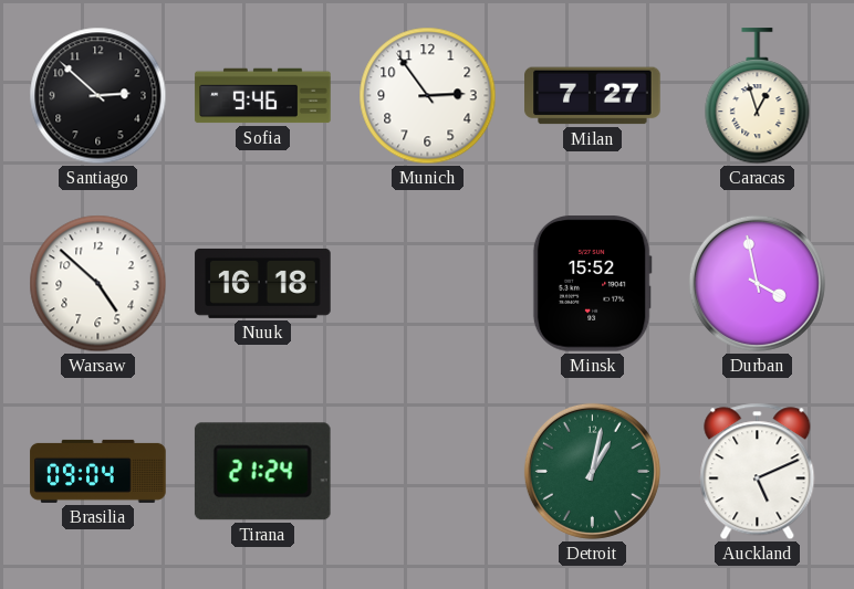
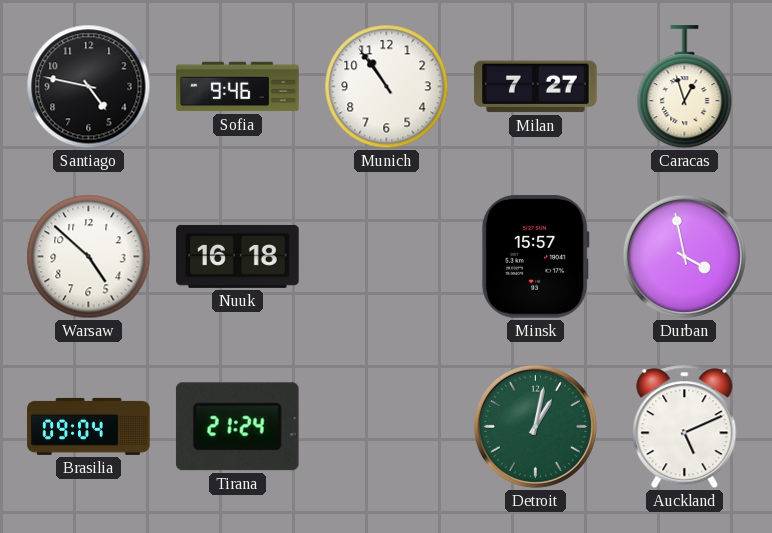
Santiago: 2:52 -> 4:47 (89, 87)
Munich: 2:54 -> 10:54 (387, 87)
Minsk: 15:52 -> 15:57 (535, 257)
